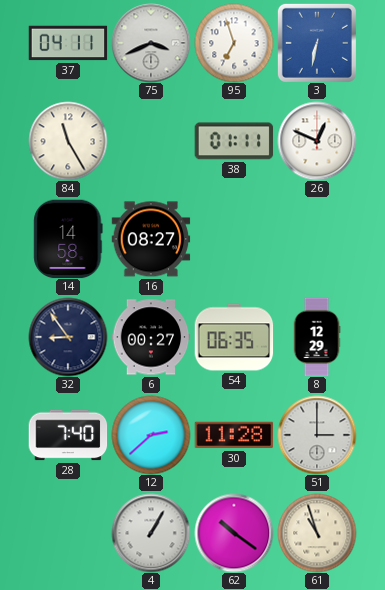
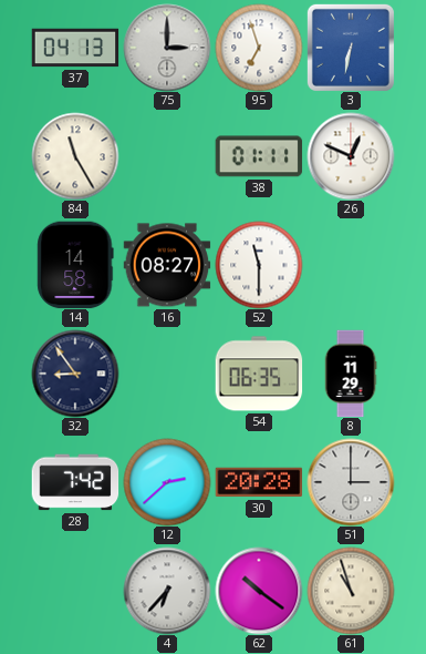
37: 04:11 -> 04:13 (75, 48)
75: 3:41 -> 3:00 (167, 48)
52: none -> 11:30 (259, 265)
6: 00:27 -> none (151, 337)
8: 12:29 -> 11:29 (351, 374)
28: 7:40 -> 7:42 (75, 482)
30: 11:28 -> 20:28 (259, 482)
4: 1:05 -> 6:37 (167, 591)
